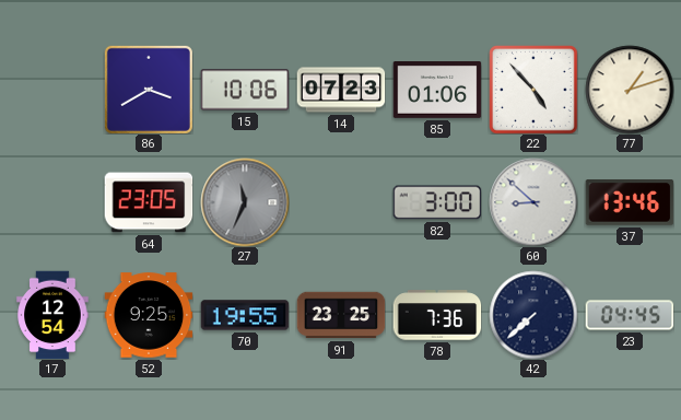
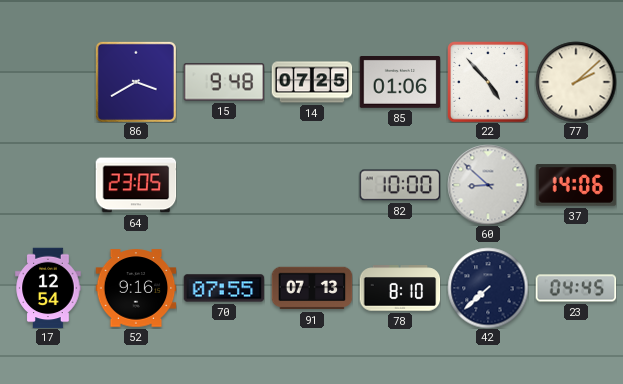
15: 10:06 -> 9:48 (224, 82)
14: 07:23 -> 07:25 (312, 82)
77: 1:12 -> 2:08 (576, 82)
27: 11:34 -> none (245, 202)
82: 3:00 -> 10:00 (400, 185)
37: 13:46 -> 14:06 (576, 185)
52: 9:25 -> 9:16 (136, 288)
70: 19:55 -> 07:55 (224, 288)
91: 23:25 -> 07:13 (312, 288)
78: 7:36 -> 8:10 (400, 288)
